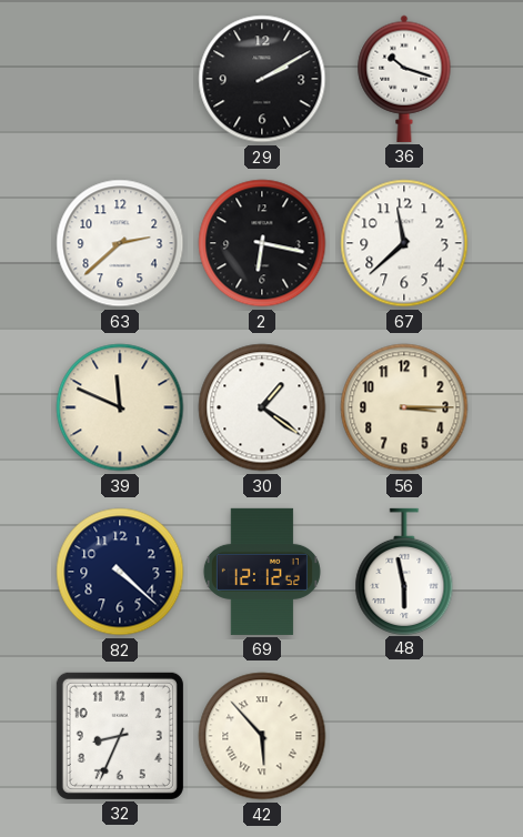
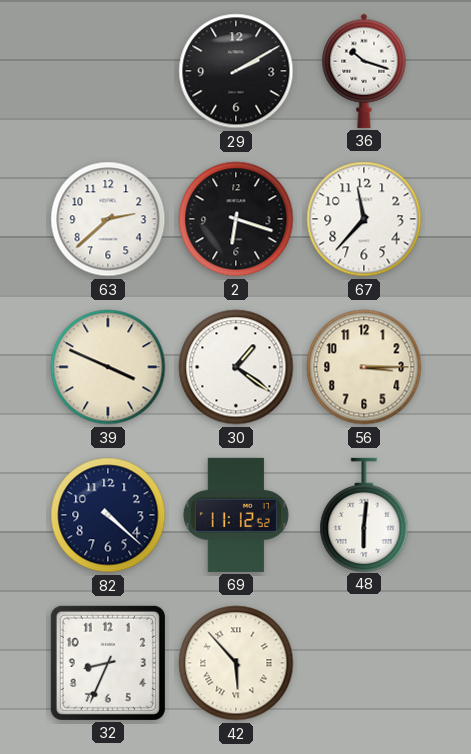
2: 6:17 -> 6:18 (236, 219)
67: 11:38 -> 11:37 (364, 219)
39: 11:49 -> 3:49 (108, 367)
69: 12:12 -> 11:12 (236, 515)
48: 5:58 -> 6:01 (364, 514)
